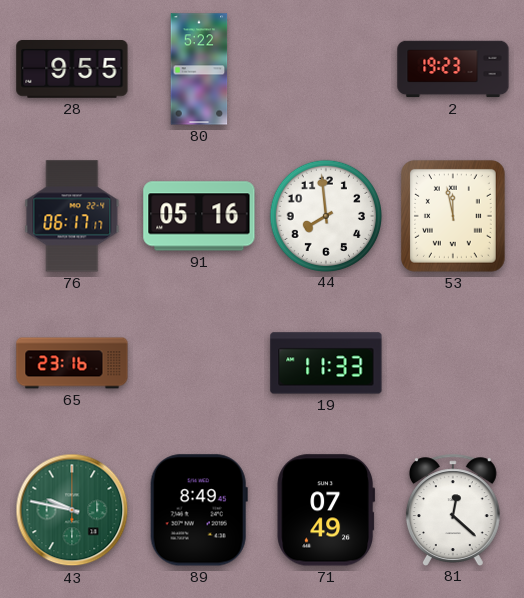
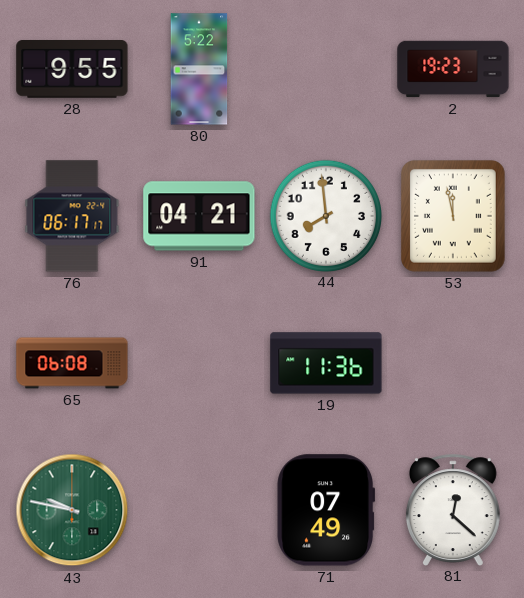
91: 05:16 -> 04:21 (199, 216)
65: 23:16 -> 06:08 (72, 363)
19: 11:33 -> 11:36 (326, 363)
89: 8:49 -> none (199, 510)
